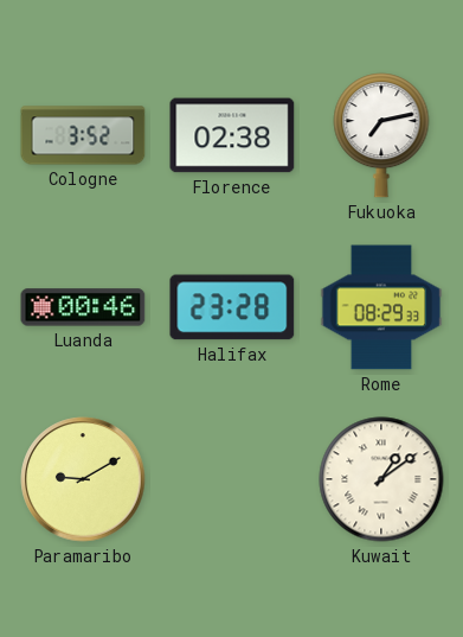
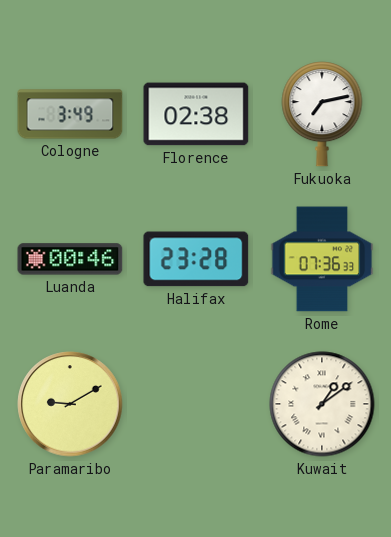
Cologne: 3:52 -> 3:49 (70, 114)
Rome: 08:29 -> 07:36 (322, 259)
